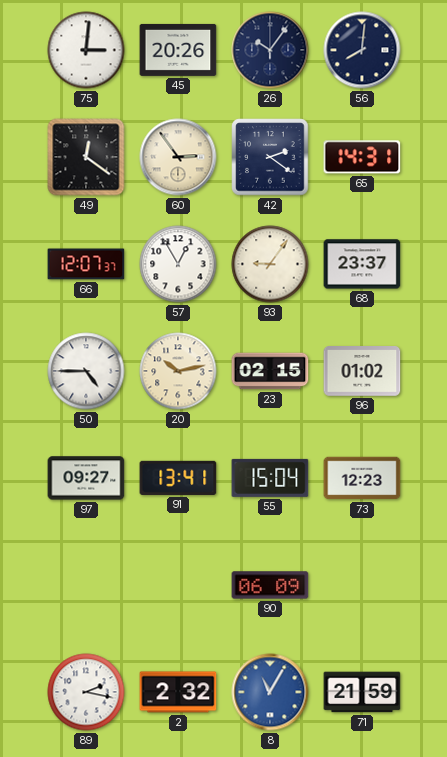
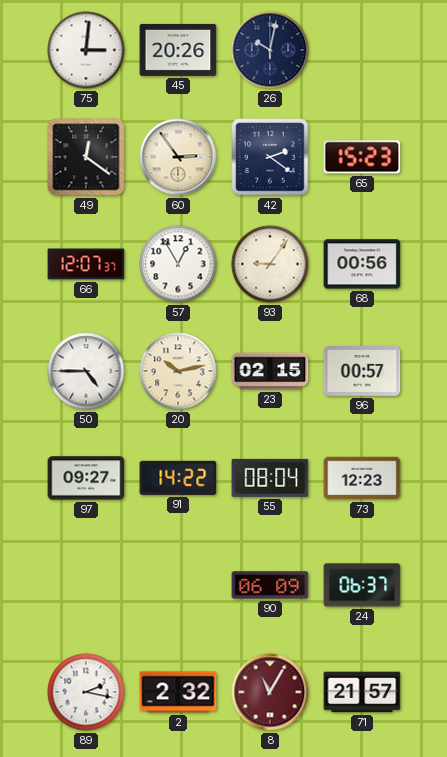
26: 10:06 -> 10:02 (270, 50)
56: 8:01 -> none (362, 50)
65: 14:31 -> 15:23 (362, 157)
68: 23:37 -> 00:56 (362, 264)
96: 01:02 -> 00:57 (362, 372)
91: 13:41 -> 14:22 (178, 478)
55: 15:04 -> 08:04 (270, 478)
24: none -> 06:37 (362, 585)
8 dial: blue -> burgundy (270, 692)
71: 21:59 -> 21:57 (362, 692)
